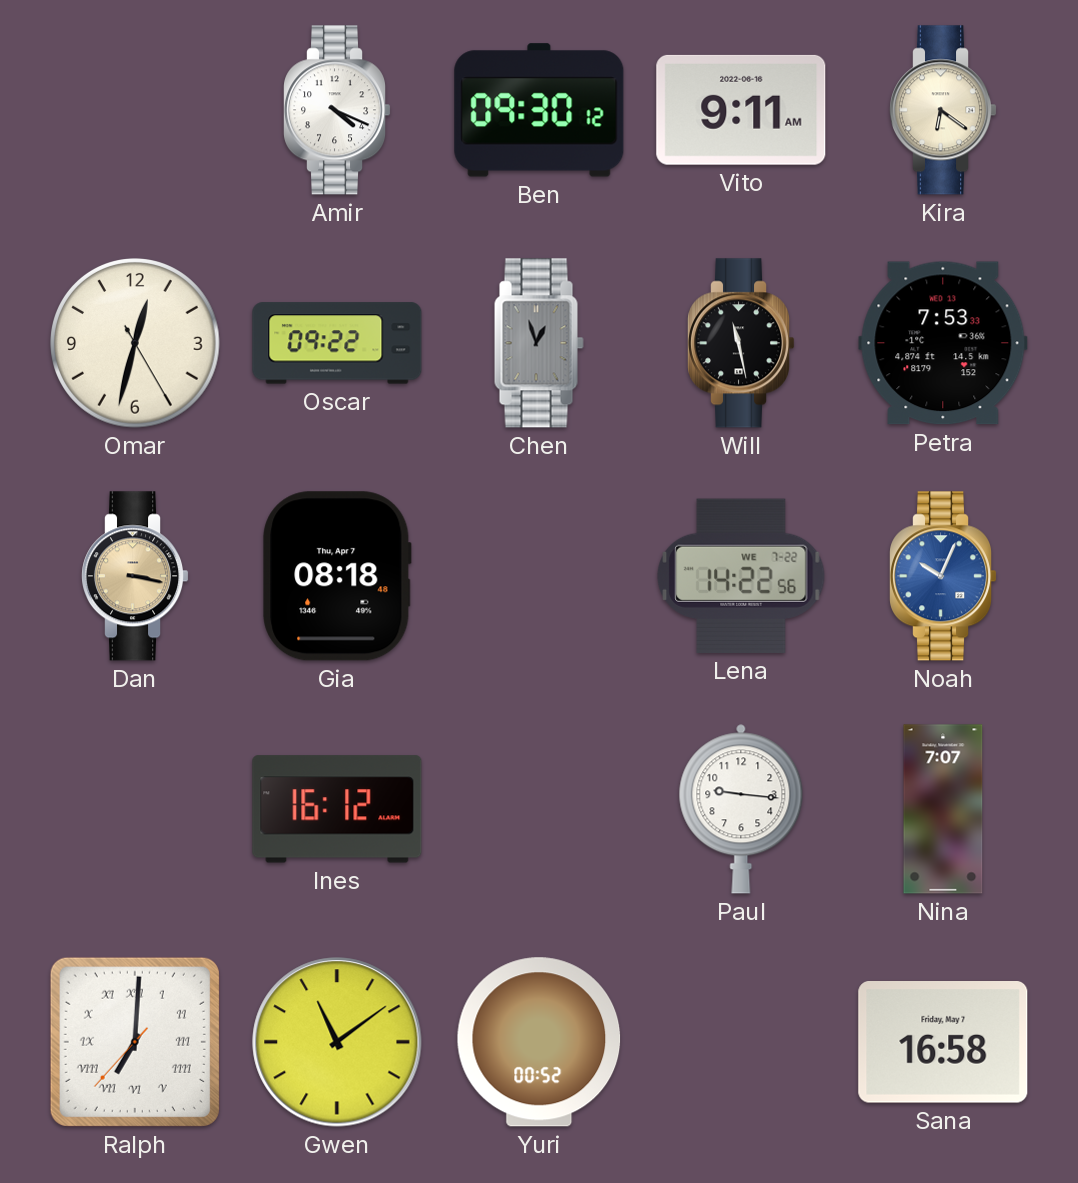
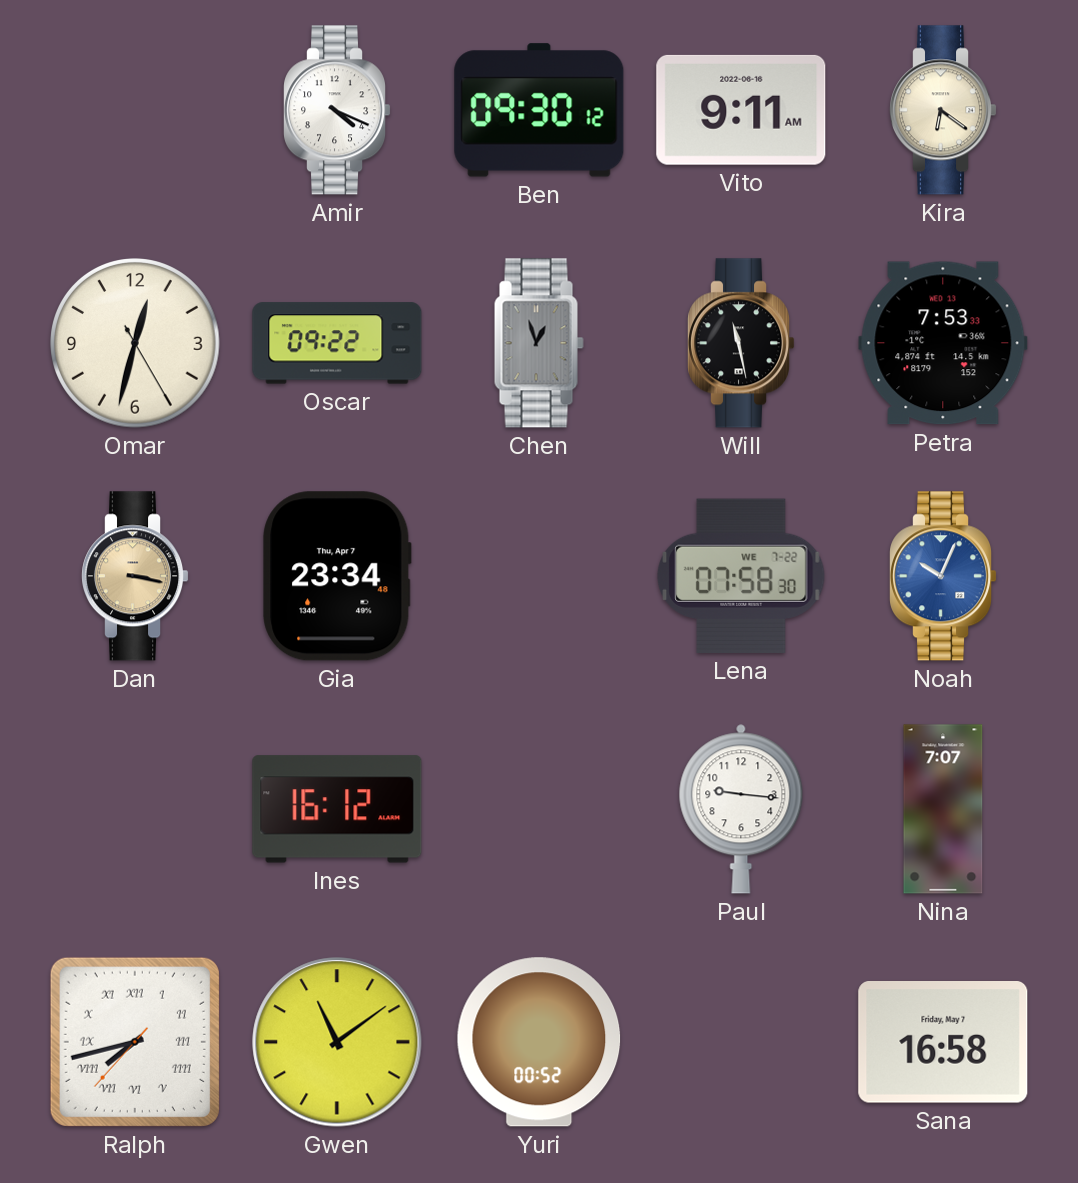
Gia: 08:18 -> 23:34 (337, 576)
Lena: 14:22 -> 07:58 (741, 576)
Ralph: 7:00 -> 7:42 (135, 1042)
